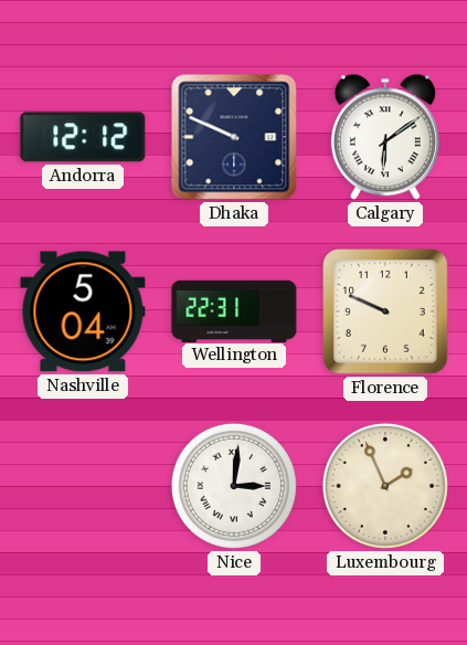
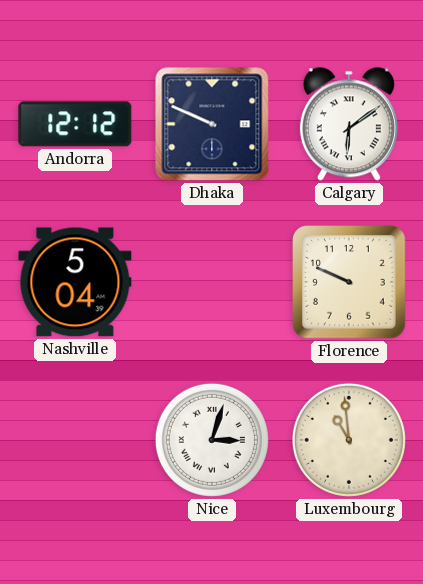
Wellington: 22:31 -> none (234, 310)
Nice: 3:01 -> 3:03 (212, 440)
Luxembourg: 1:56 -> 10:59 (349, 440)
